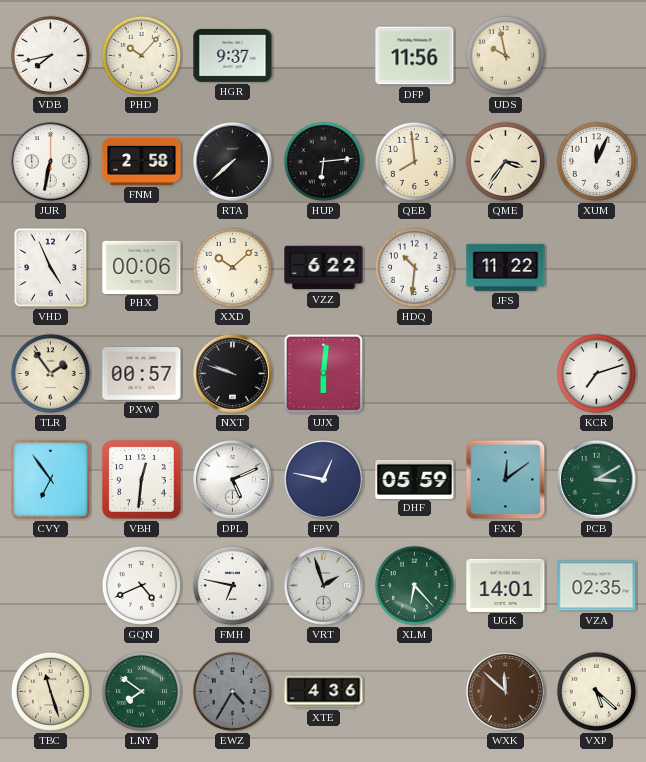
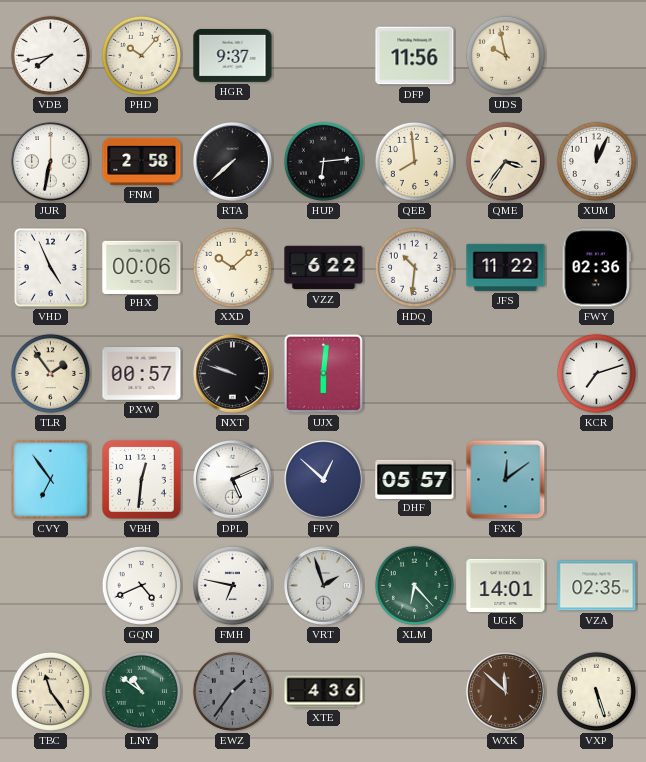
FWY: none -> 02:36 (597, 268)
FPV: 12:47 -> 12:52 (324, 480)
DHF: 05:59 -> 05:57 (415, 479)
PCB: 3:10 -> none (597, 480)
TBC: 11:27 -> 11:24 (50, 691)
LNY: 7:51 -> 10:51 (141, 691)
EWZ: 4:35 -> 1:36 (232, 691)
VXP: 5:22 -> 5:27 (596, 691)
